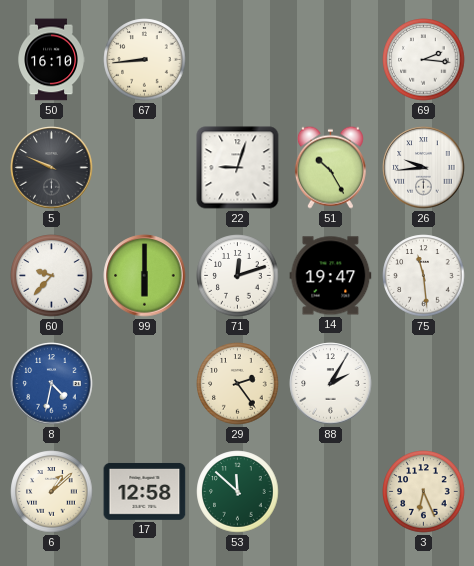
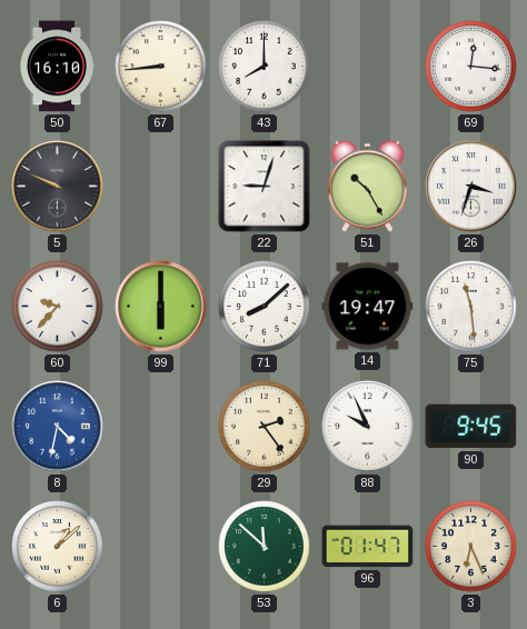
43: none -> 8:00 (265, 67)
69: 2:16 -> 12:16 (471, 67)
26: 9:44 -> 3:33 (471, 187)
71: 12:12 -> 8:08 (265, 307)
88: 2:05 -> 9:56 (368, 427)
90: none -> 9:45 (471, 427)
17: 12:58 -> none (145, 491)
96: none -> 01:47 (368, 547)
